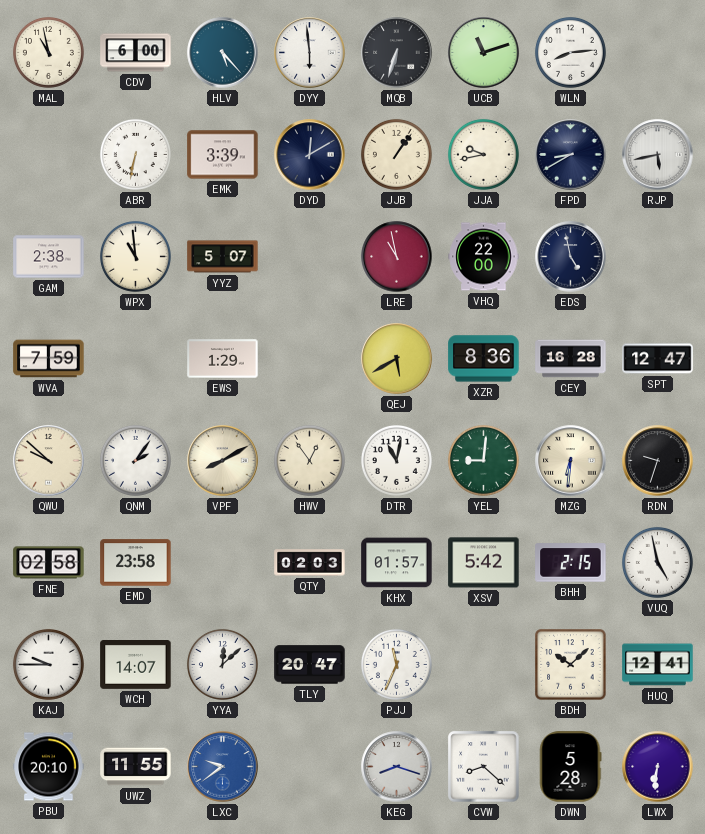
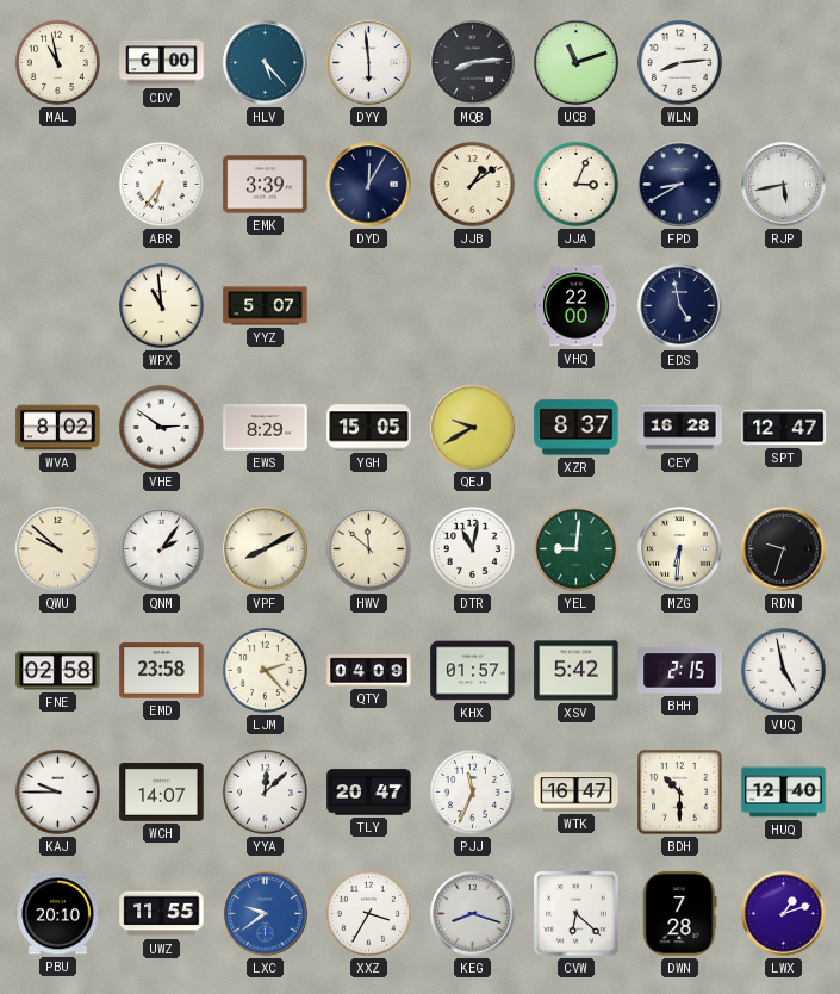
MQB: 6:33 -> 8:14 (473, 63)
ABR: 6:32 -> 6:36 (161, 184)
DYD: 12:10 -> 12:05 (369, 185)
JJB: 1:06 -> 1:09 (472, 184)
JJA: 9:43 -> 3:04 (575, 184)
GAM: 2:38 -> none (49, 257)
LRE: 10:58 -> none (397, 257)
WVA: 7:59 -> 8:02 (58, 428)
VHE: none -> 2:51 (161, 427)
EWS: 1:29 -> 8:29 (266, 428)
YGH: none -> 15:05 (369, 428)
QEJ: 5:40 -> 9:40 (473, 428)
XZR: 8:36 -> 8:37 (577, 428)
HWV: 12:54 -> 11:52 (368, 548)
LJM: none -> 2:23 (265, 670)
QTY: 02:03 -> 04:09 (369, 671)
WTK: none -> 16:47 (577, 793)
BDH: 10:08 -> 10:30 (680, 793)
HUQ: 12:41 -> 12:40 (784, 793)
XXZ: none -> 3:35 (368, 913)
CVW: 8:22 -> 6:22 (577, 914)
DWN: 5:28 -> 7:28 (679, 914)
LWX: 6:31 -> 1:12 (784, 914)
